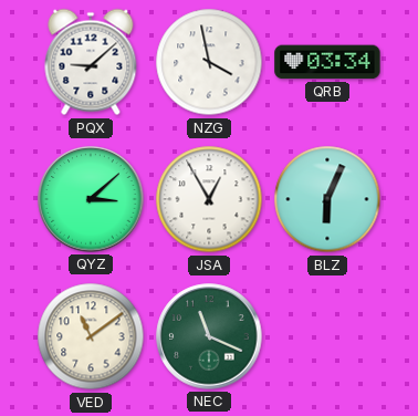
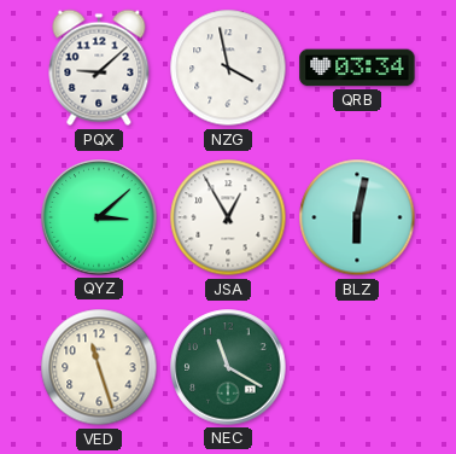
BLZ: 6:04 -> 6:02 (357, 217)
VED: 11:09 -> 11:27 (99, 367)
NEC: 11:19 -> 11:20 (228, 367)
